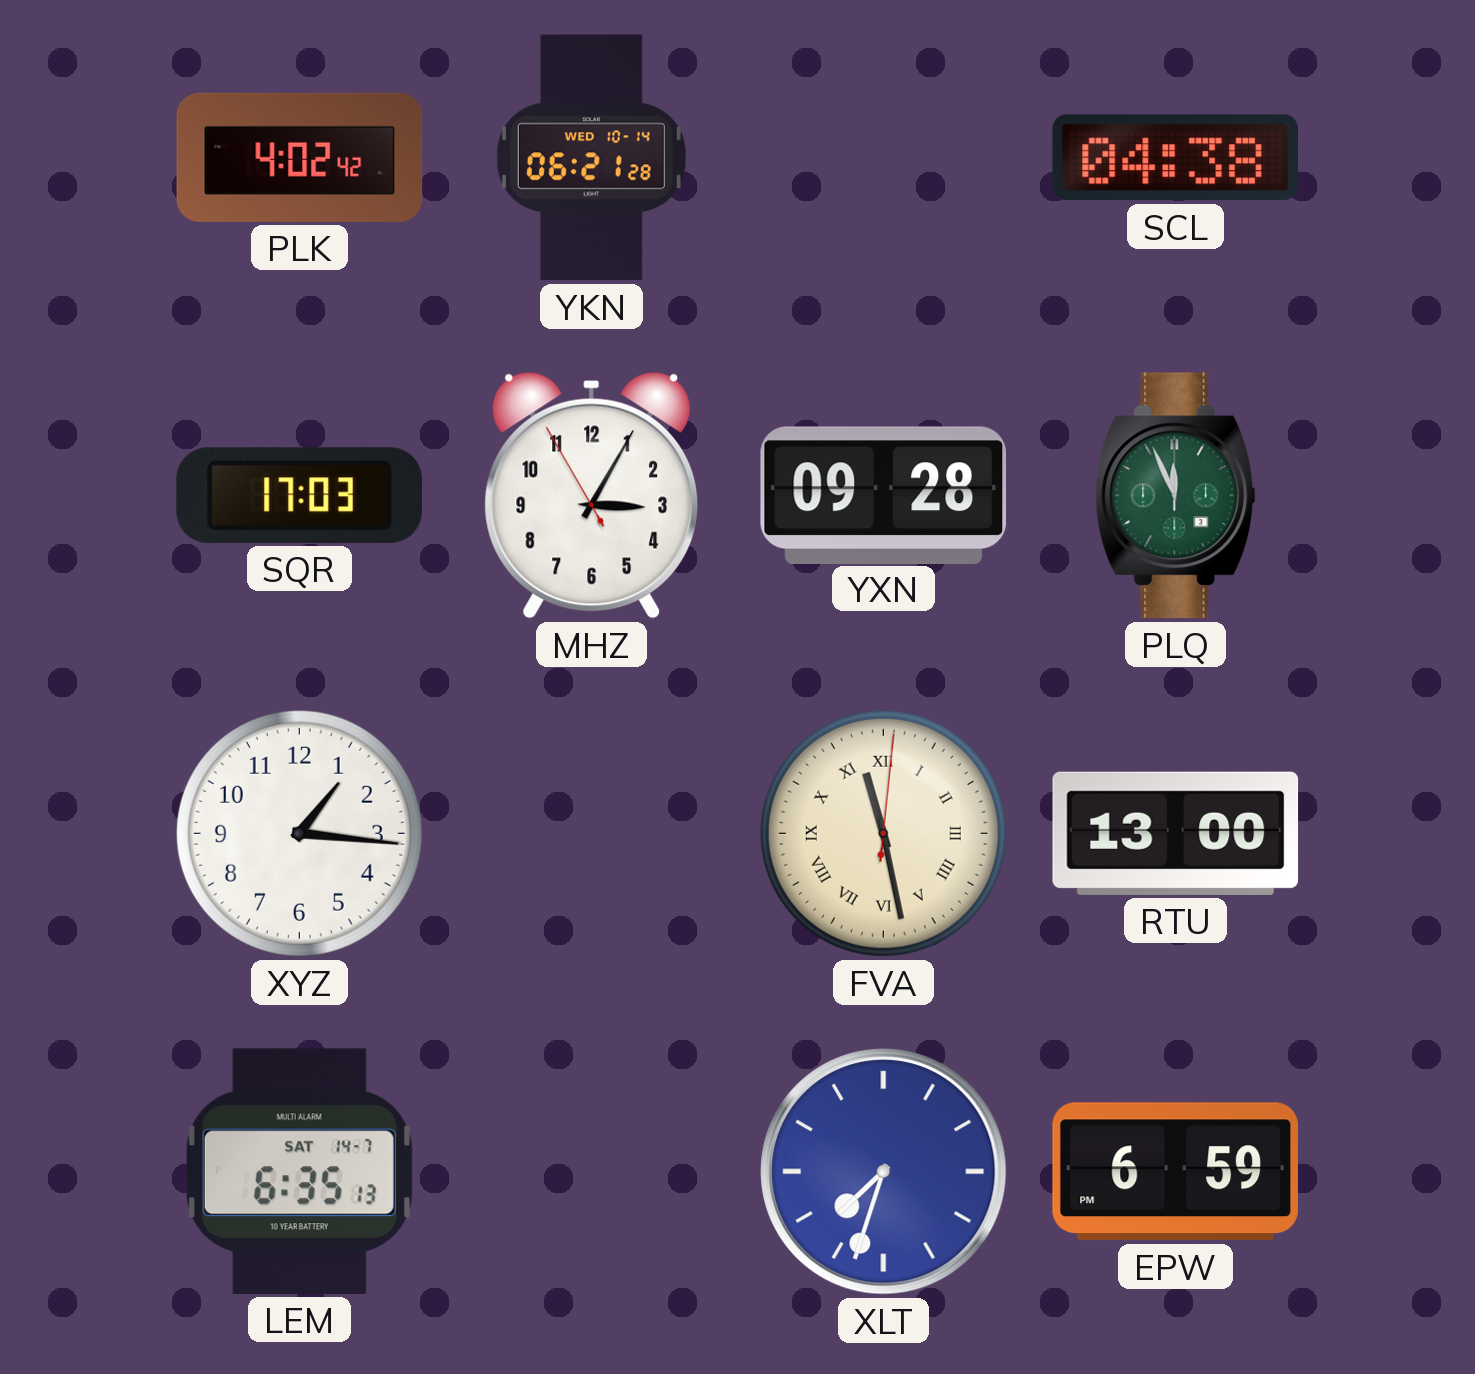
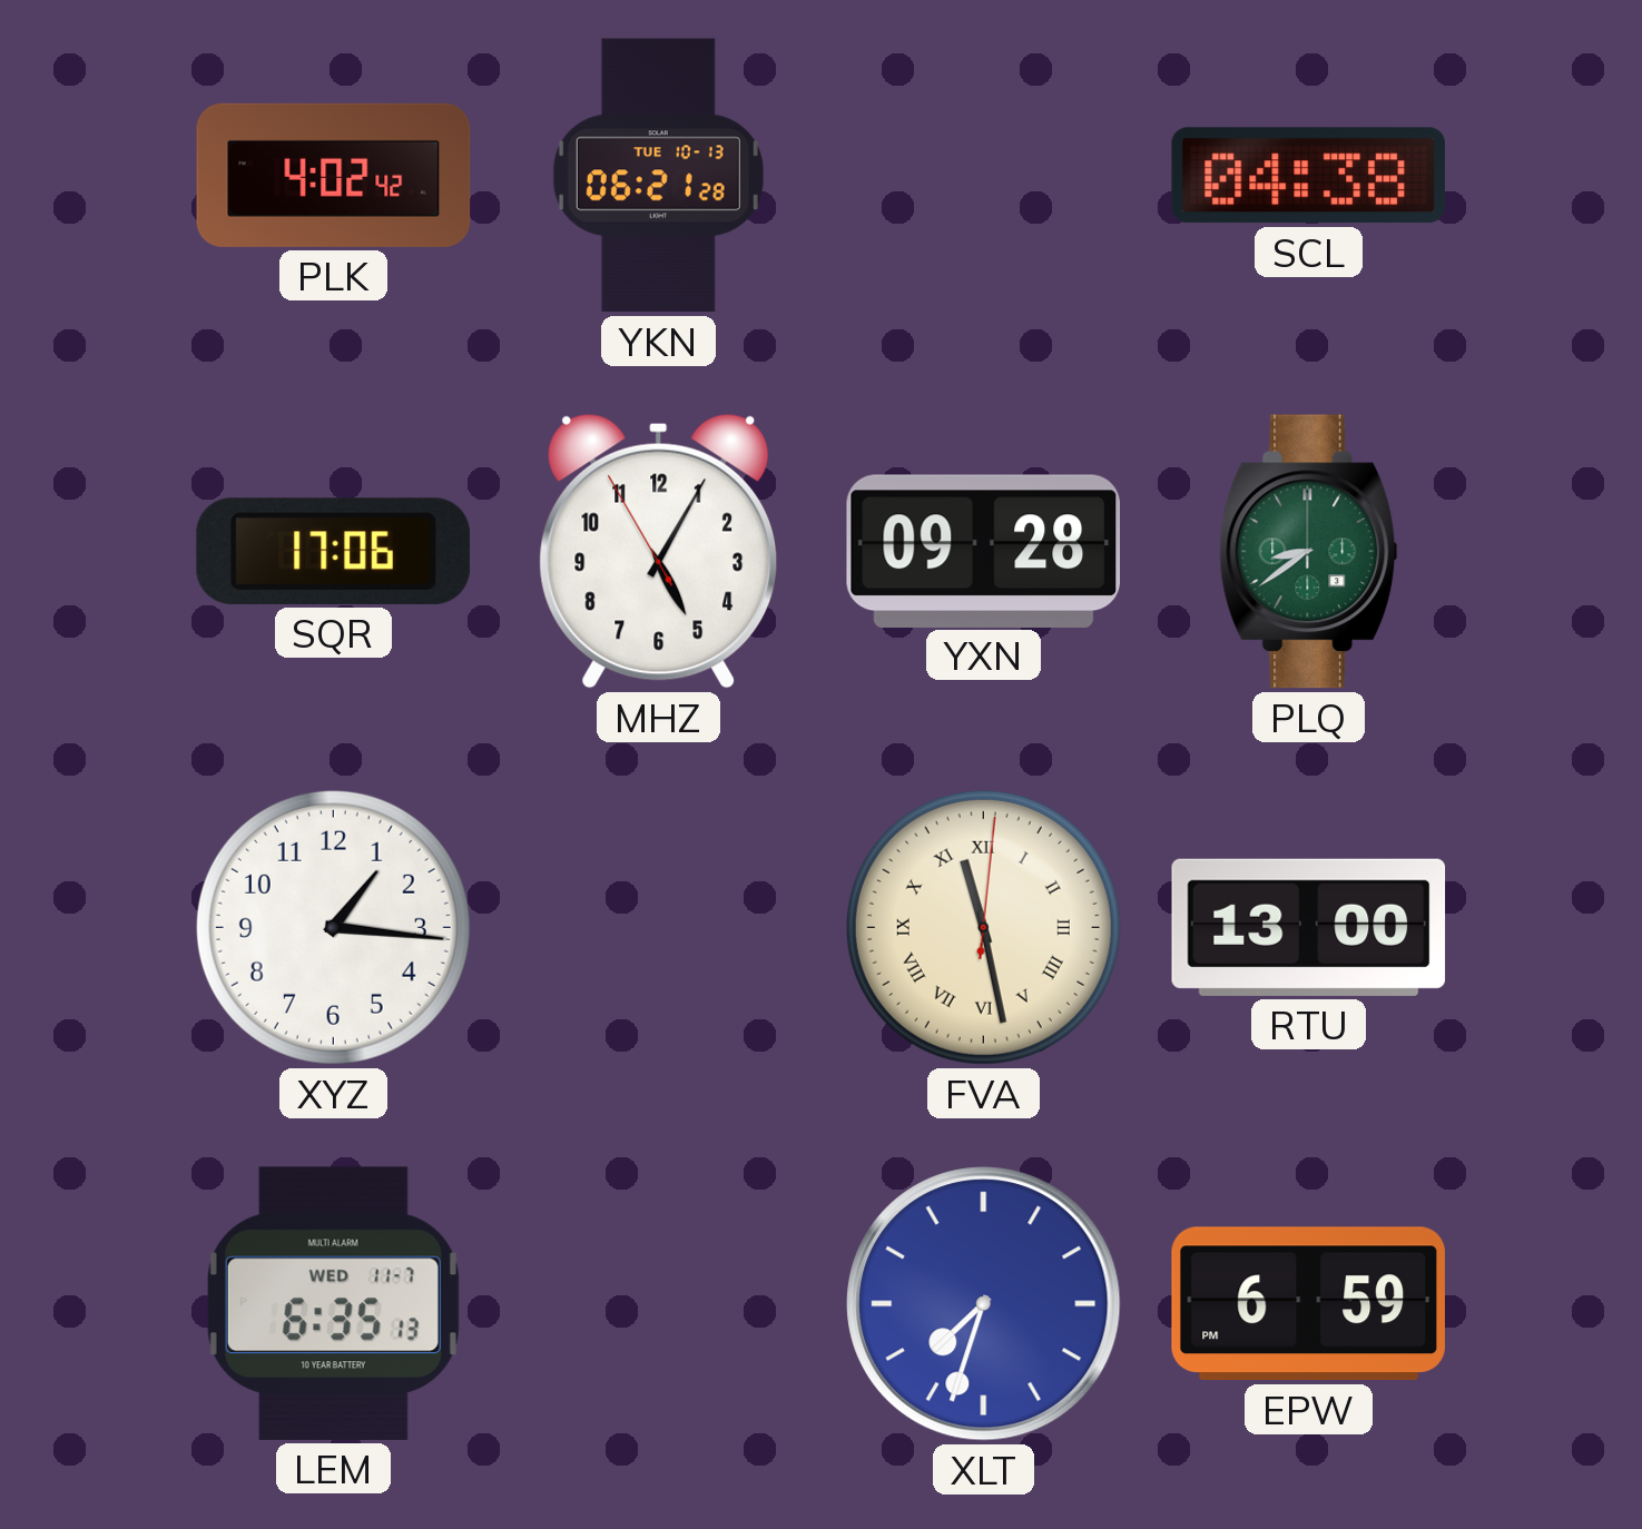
YKN date: WED 10-14 -> TUE 10-13 (658, 176)
SQR: 17:03 -> 17:06 (333, 551)
MHZ: 3:04 -> 5:04 (659, 551)
PLQ: 11:56 -> 8:39 (1309, 552)
LEM date: SAT 14-7 -> WED 11-7 (333, 1303)
